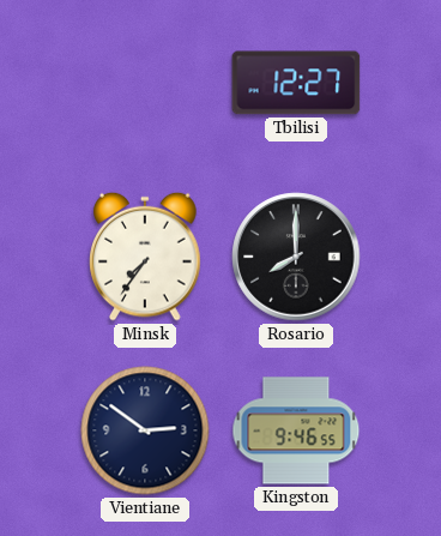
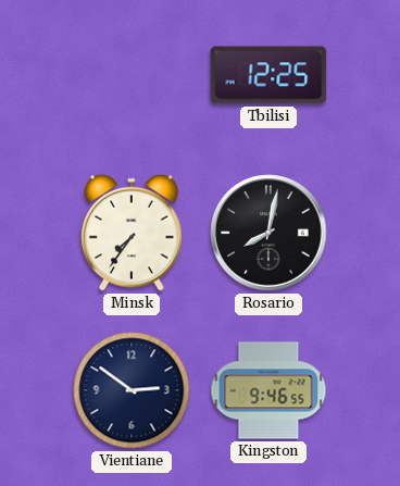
Tbilisi: 12:27 -> 12:25 (268, 75)
Rosario: 8:00 -> 8:02 (268, 233)
